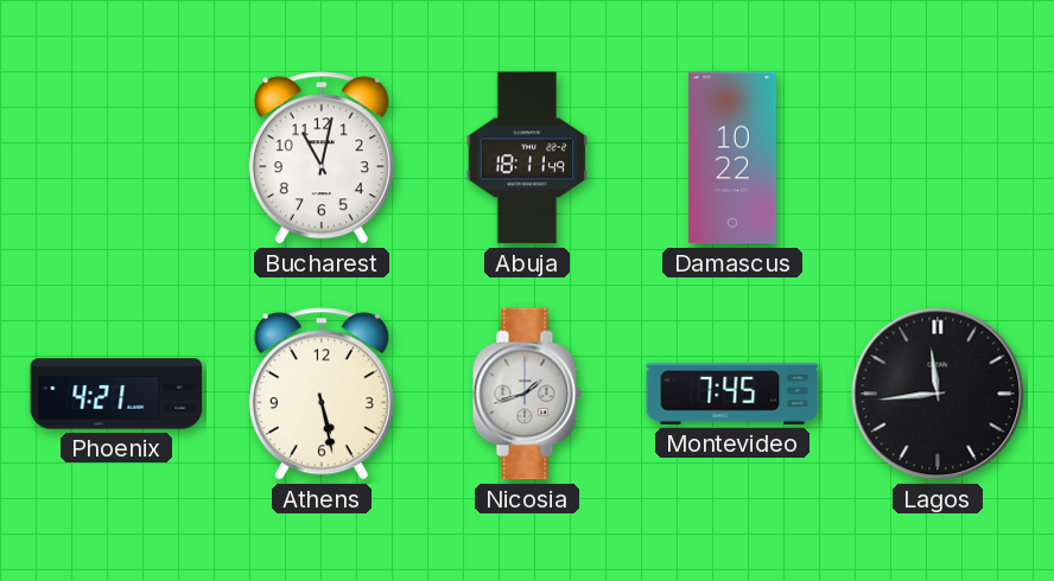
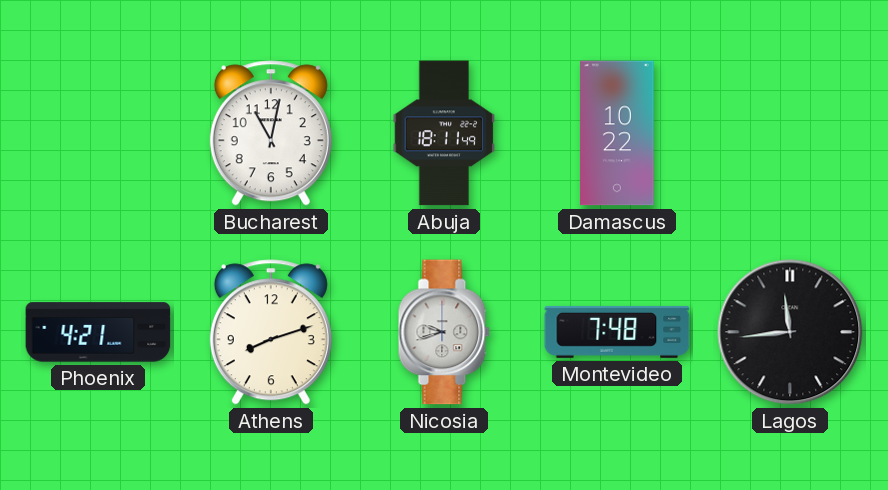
Athens: 5:28 -> 8:12 (271, 332)
Nicosia: 1:42 -> 9:42 (444, 332)
Montevideo: 7:45 -> 7:48 (617, 332)
